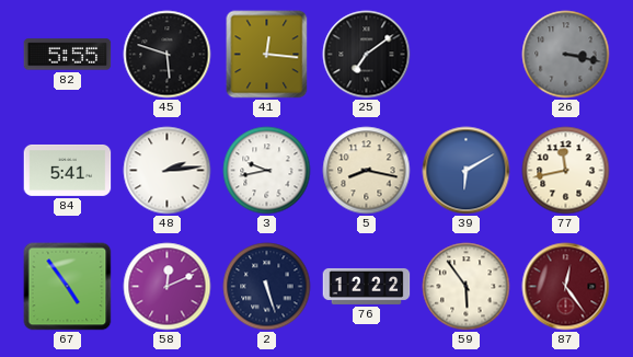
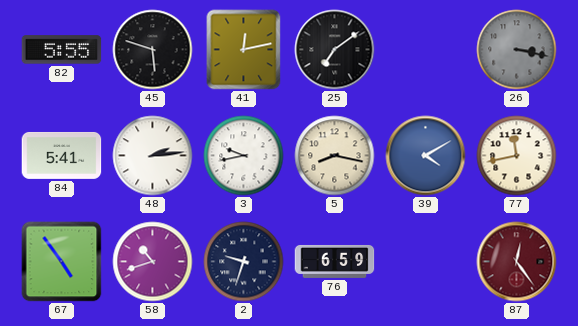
41: 12:16 -> 12:13 (244, 50)
39: 6:10 -> 4:10 (426, 156)
58: 12:11 -> 10:42 (153, 262)
2: 5:27 -> 9:33 (244, 262)
76: 12:22 -> 6:59 (335, 261)
59: 5:54 -> none (467, 287)
